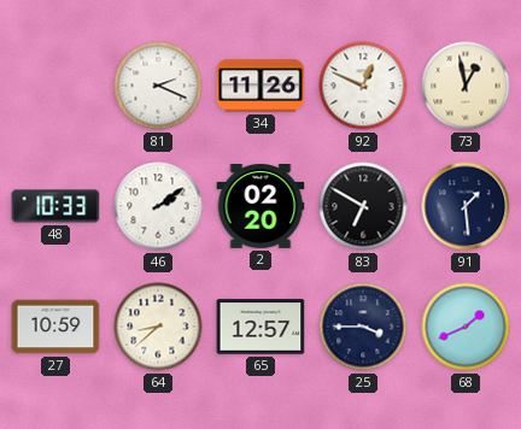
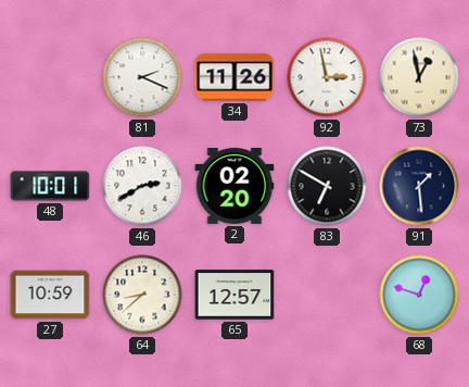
92: 12:49 -> 2:58 (327, 77)
48: 10:33 -> 10:01 (50, 186)
46: 2:09 -> 2:40 (142, 186)
25: 3:45 -> none (363, 327)
68: 1:41 -> 12:48 (419, 295)
